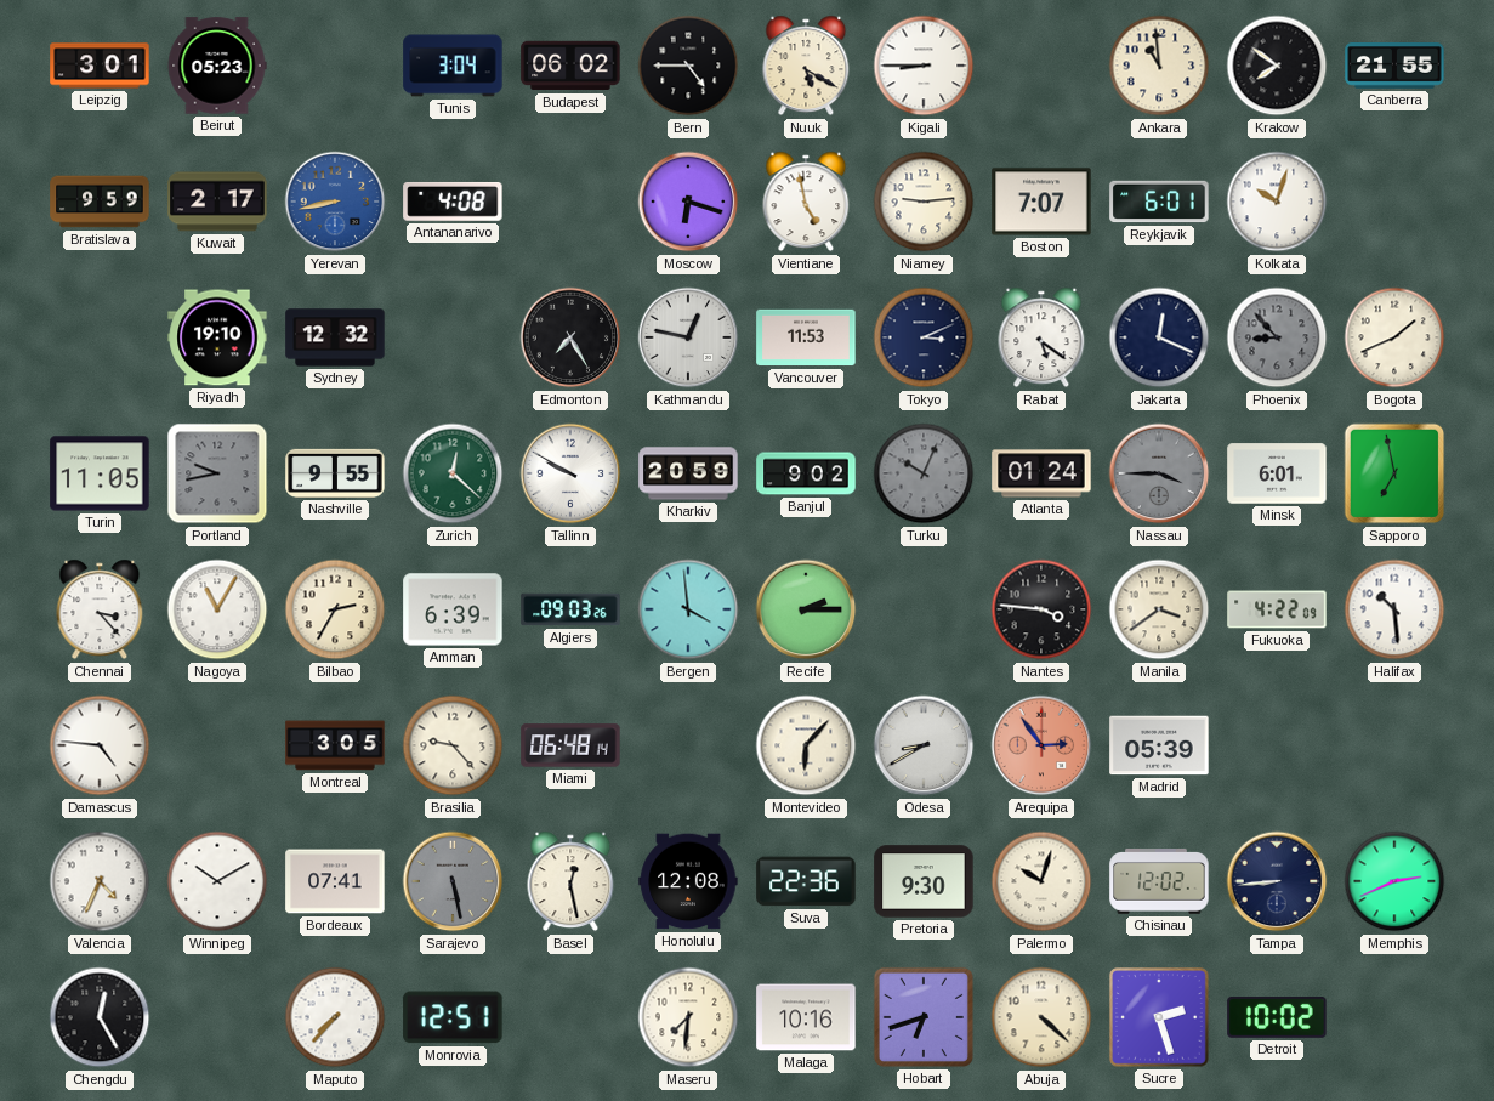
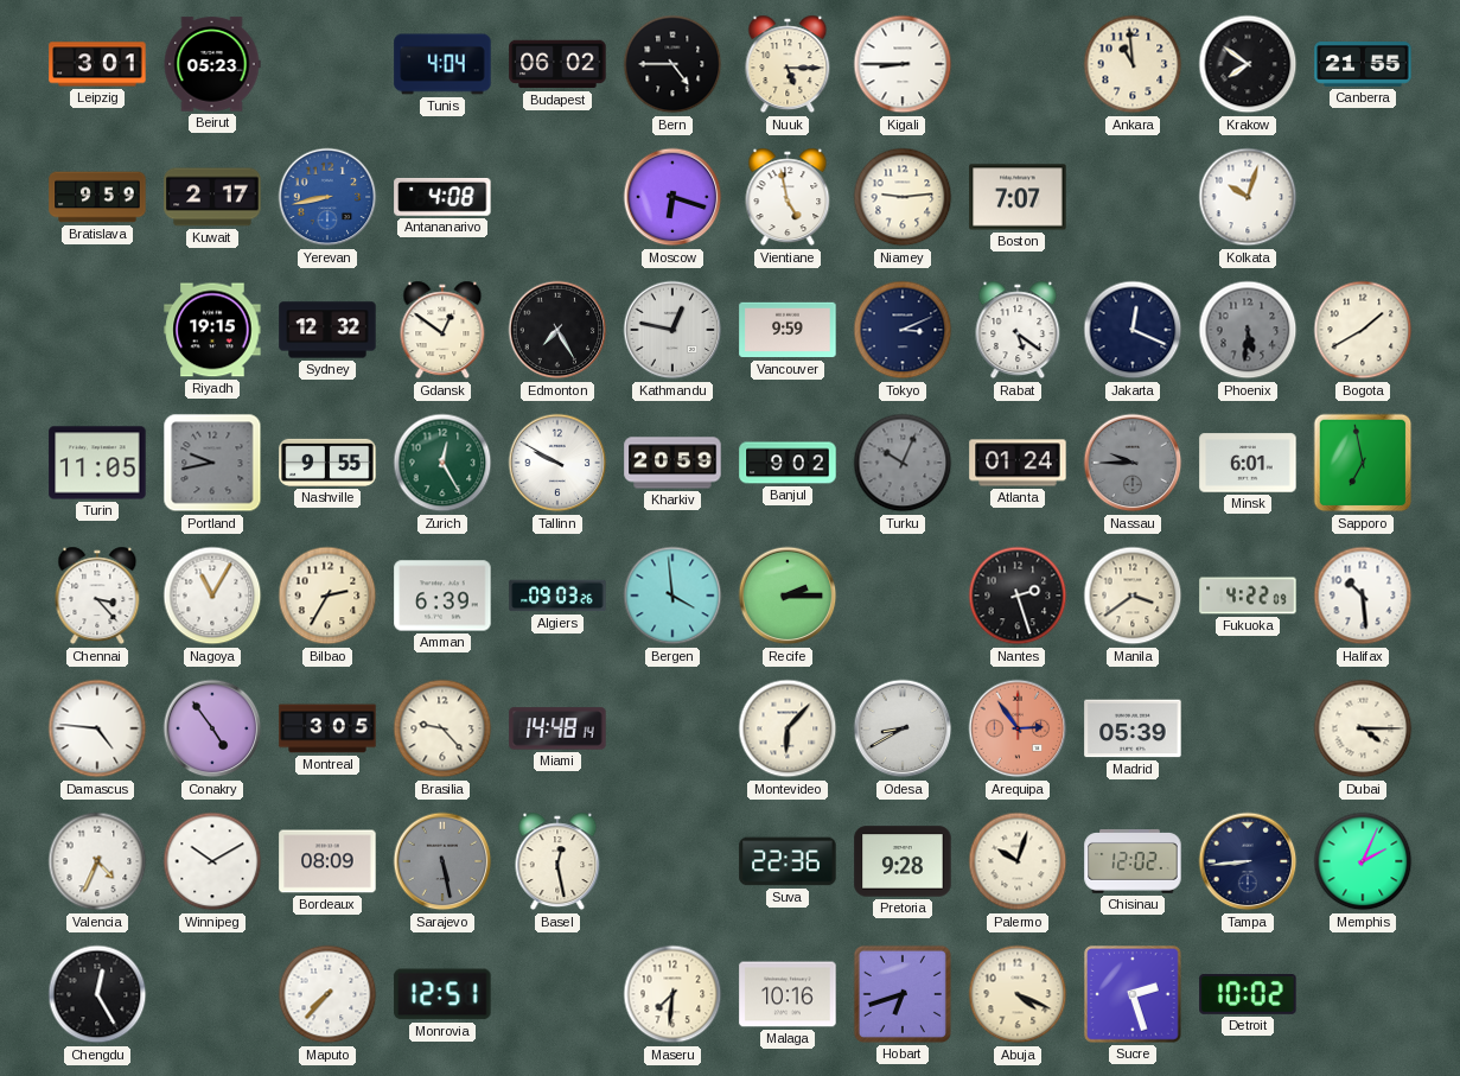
Tunis: 3:04 -> 4:04 (442, 64)
Nuuk: 5:20 -> 5:15 (788, 64)
Reykjavik: 6:01 -> none (1159, 202)
Riyadh: 19:10 -> 19:15 (212, 330)
Gdansk: none -> 12:51 (442, 330)
Vancouver: 11:53 -> 9:59 (788, 330)
Phoenix: 8:53 -> 5:31 (1248, 330)
Bogota: 1:41 -> 1:40 (1363, 330)
Zurich: 12:22 -> 12:25 (442, 463)
Nassau: 3:45 -> 9:45 (1133, 463)
Nantes: 3:46 -> 2:27 (1018, 596)
Conakry: none -> 4:54 (212, 728)
Miami: 06:48 -> 14:48 (557, 728)
Dubai: none -> 4:15 (1363, 728)
Bordeaux: 07:41 -> 08:09 (327, 861)
Honolulu: 12:08 -> none (688, 881)
Pretoria: 9:30 -> 9:28 (903, 861)
Memphis: 2:41 -> 2:04 (1363, 861)
Abuja: 4:22 -> 4:19 (1018, 994)
